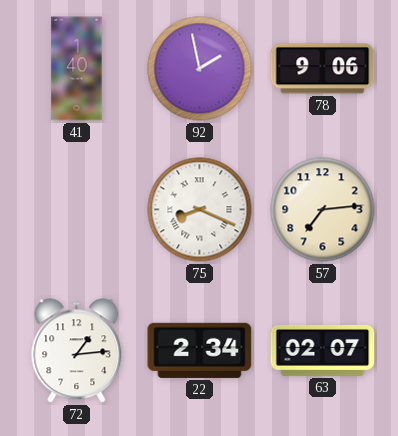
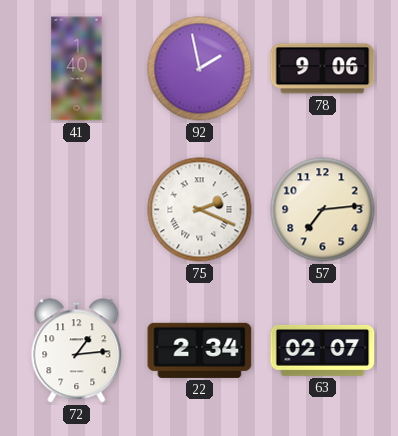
75: 8:19 -> 2:19 (200, 210)
